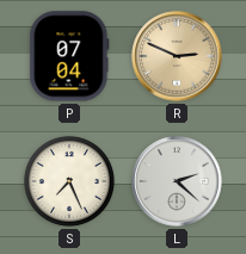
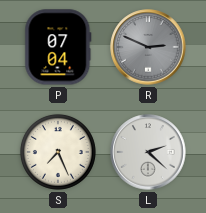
R dial: champagne -> grey (148, 47)
